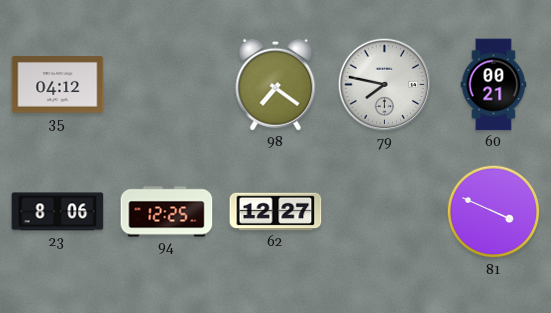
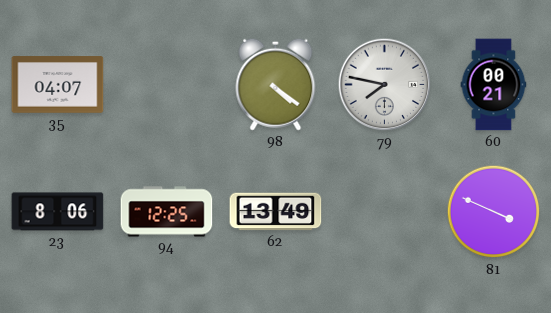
35: 04:12 -> 04:07 (58, 85)
98: 7:21 -> 4:21 (276, 84)
62: 12:27 -> 13:49 (276, 212)
